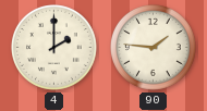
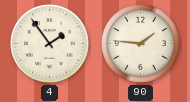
4: 2:00 -> 1:54 (50, 44)
